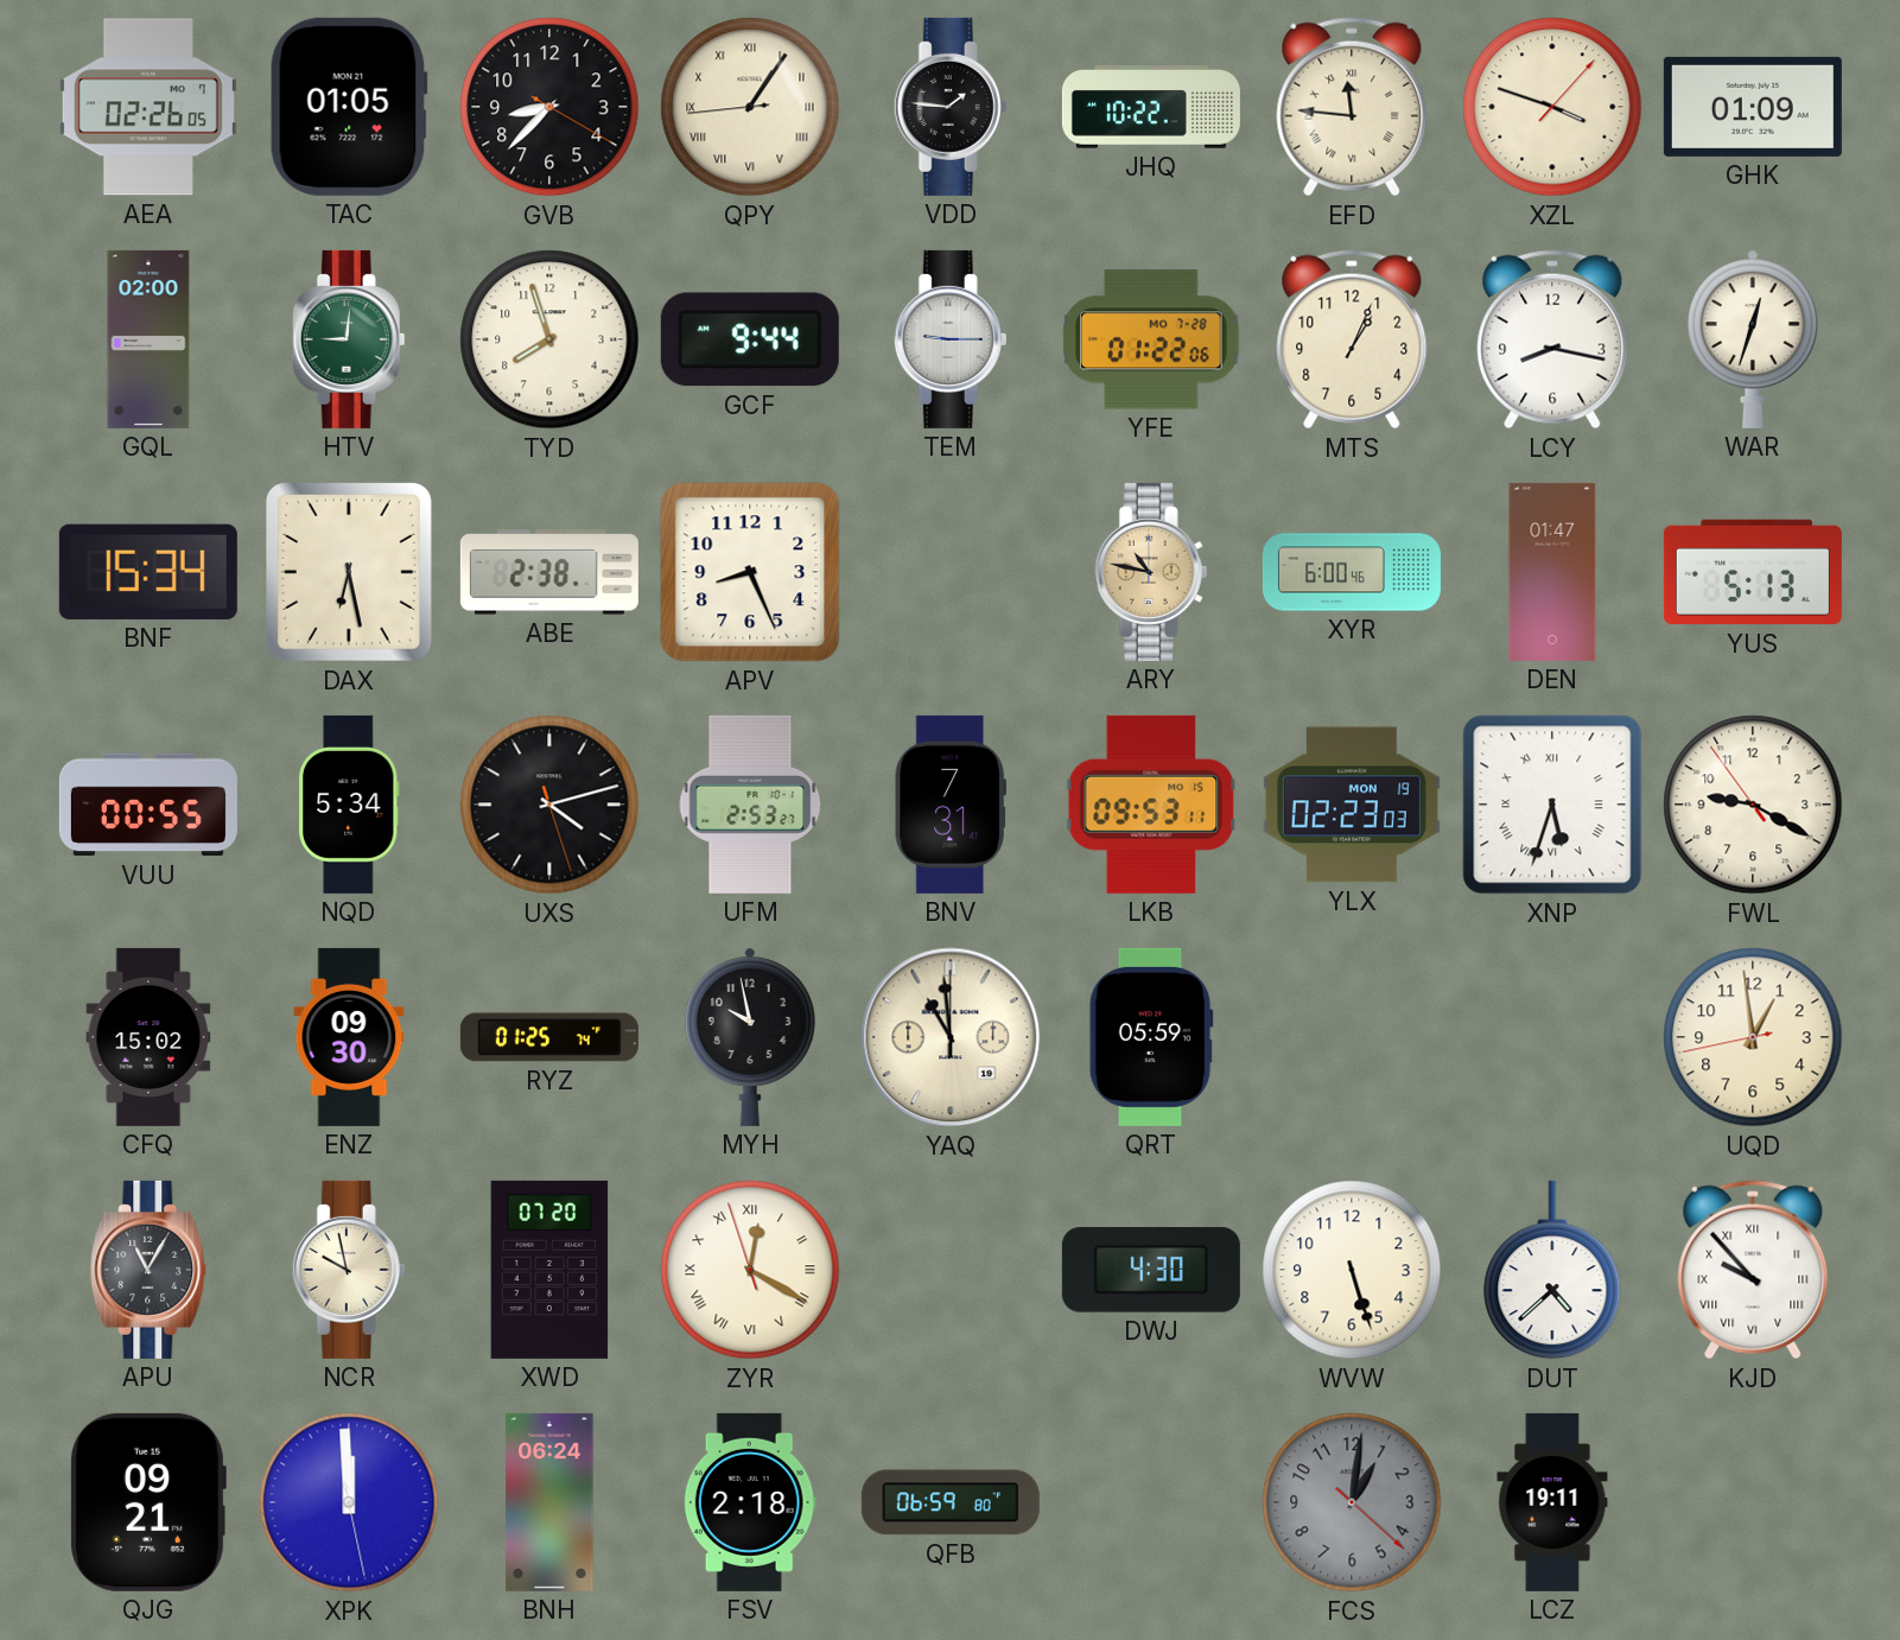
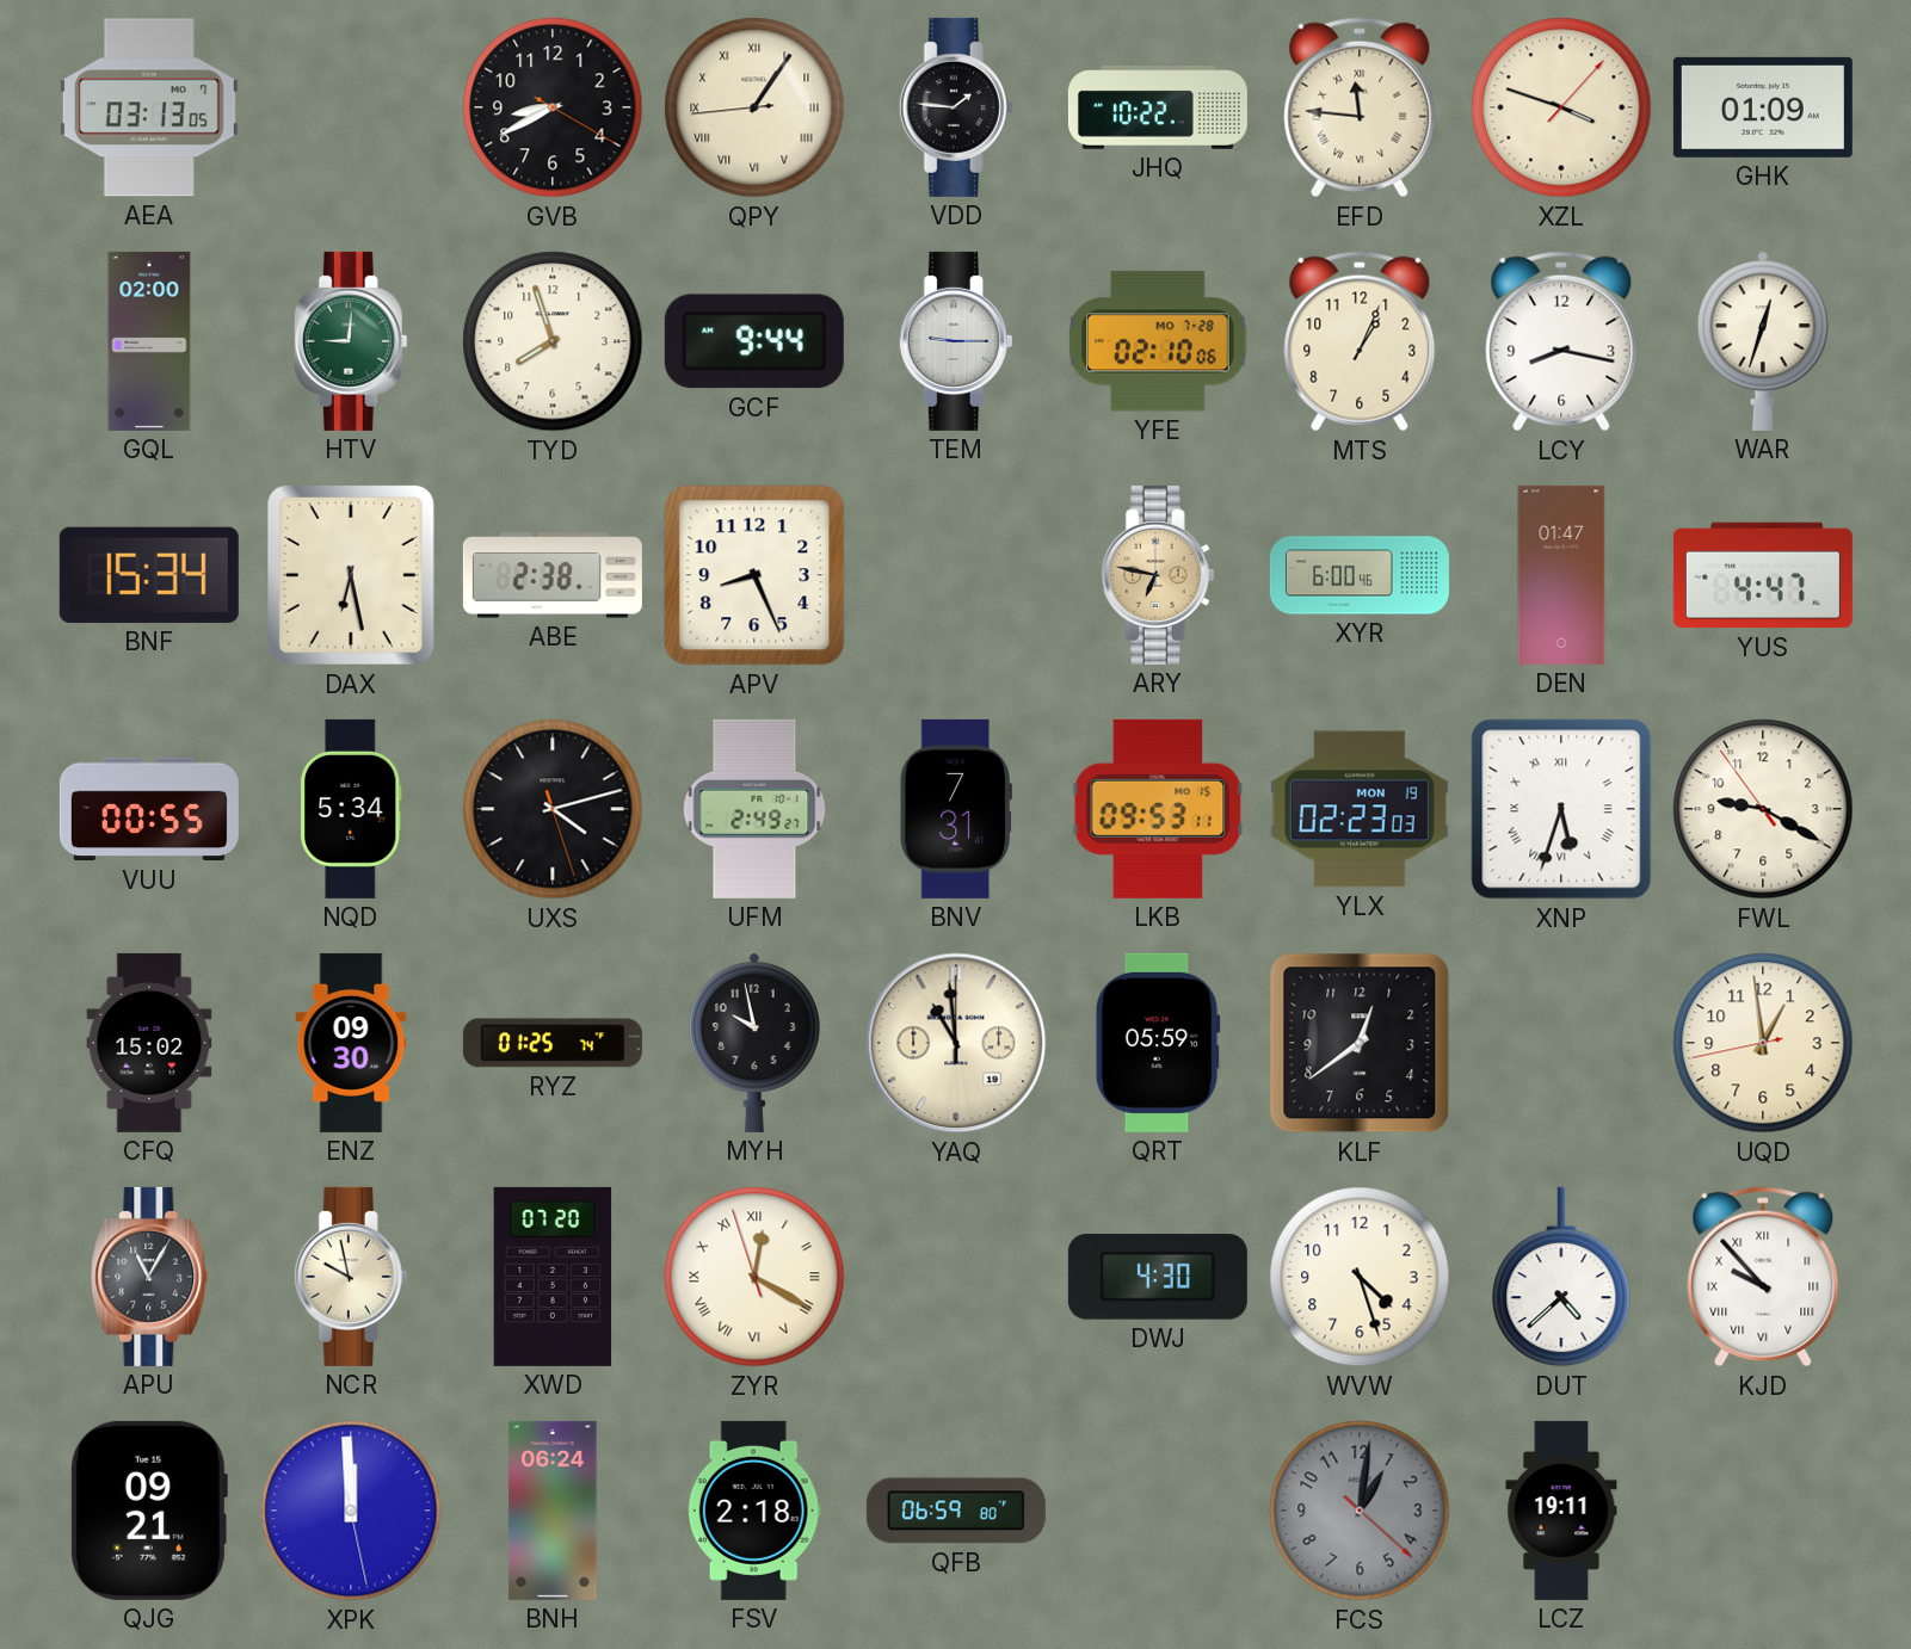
AEA: 02:26 -> 03:13 (149, 107)
TAC: 01:05 -> none (349, 107)
GVB: 8:37 -> 8:40 (553, 107)
YFE: 01:22 -> 02:10 (1158, 341)
ARY: 10:47 -> 6:47 (1158, 575)
YUS: 5:13 -> 4:47 (1763, 575)
UFM: 2:53 -> 2:49 (754, 809)
KLF: none -> 12:39 (1360, 1043)
WVW: 5:27 -> 4:27 (1360, 1277)
